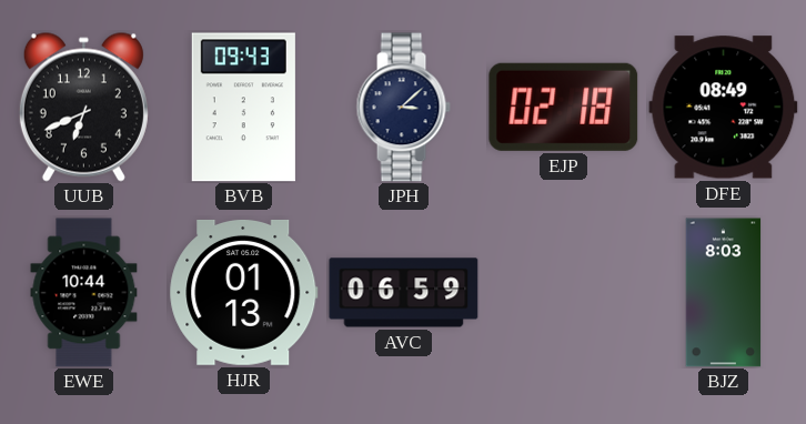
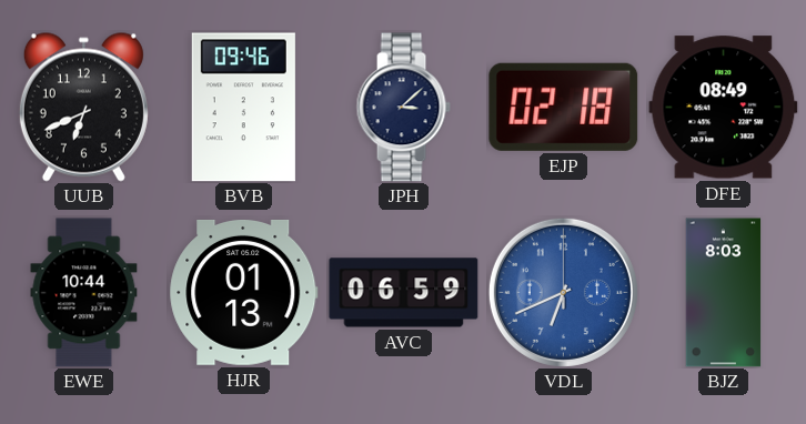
BVB: 09:43 -> 09:46 (243, 108)
VDL: none -> 6:41 (563, 292)
